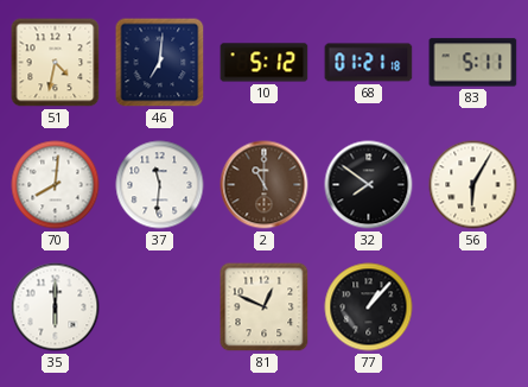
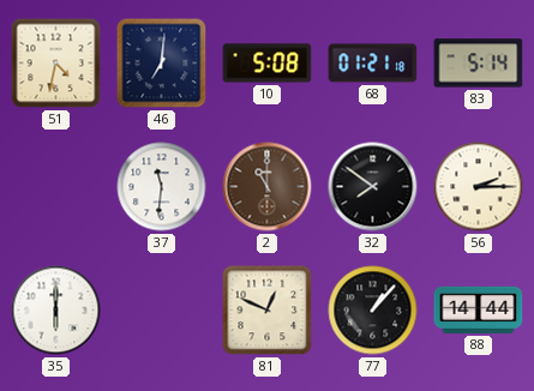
10: 5:12 -> 5:08 (268, 64)
83: 5:11 -> 5:14 (479, 64)
70: 8:01 -> none (56, 185)
56: 6:05 -> 2:15 (479, 187)
88: none -> 14:44 (479, 309)
